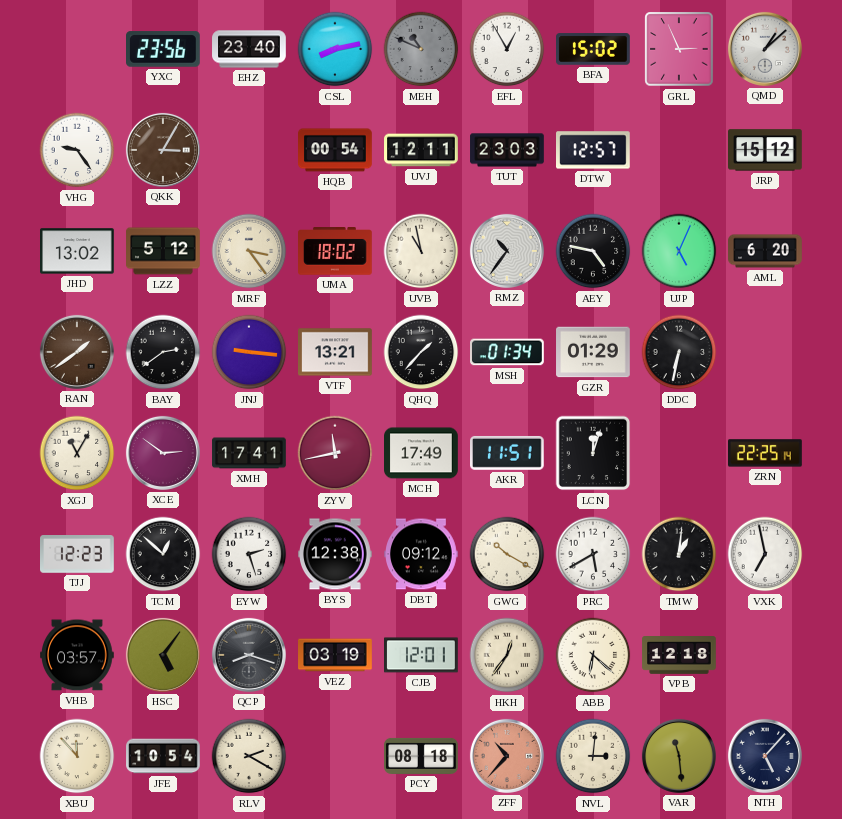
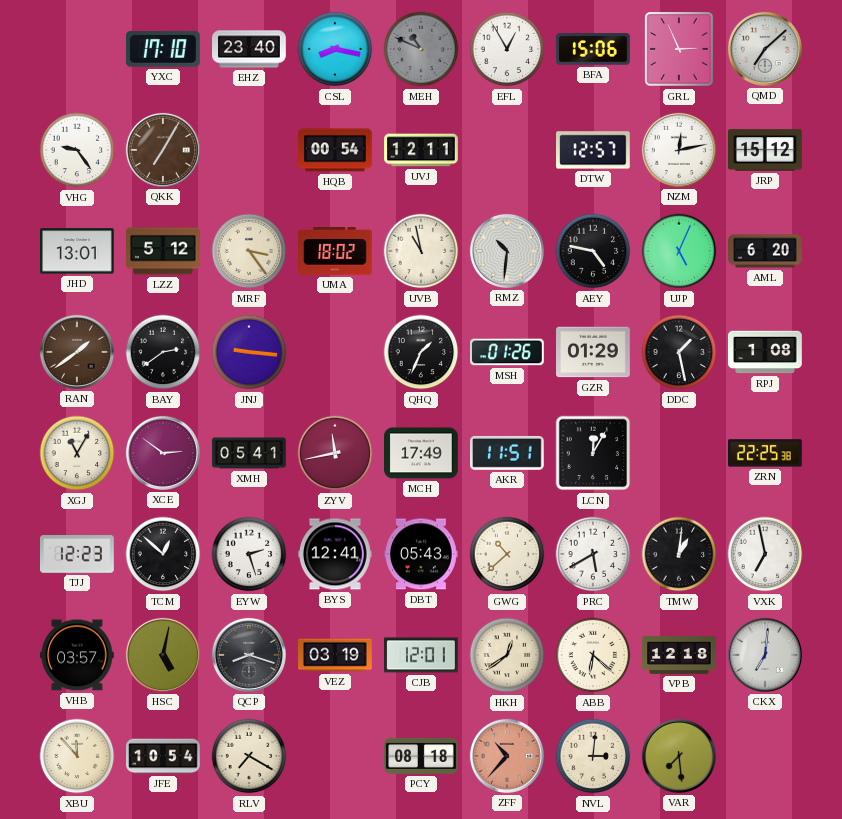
YXC: 23:56 -> 17:10 (164, 49)
CSL: 8:13 -> 8:17 (335, 49)
BFA: 15:02 -> 15:06 (594, 49)
QMD: 1:08 -> 7:08 (765, 49)
QKK: 3:05 -> 7:05 (163, 150)
TUT: 23:03 -> none (507, 150)
NZM: none -> 12:13 (679, 150)
JHD: 13:02 -> 13:01 (78, 251)
RMZ: 10:36 -> 10:31 (507, 251)
VTF: 13:21 -> none (336, 352)
QHQ: 1:37 -> 1:34 (421, 352)
MSH: 01:34 -> 01:26 (508, 352)
DDC: 6:32 -> 1:28 (679, 352)
RPJ: none -> 1:08 (765, 352)
XMH: 17:41 -> 05:41 (249, 453)
LCN: 12:03 -> 12:05 (593, 453)
ZRN: 22:25:14 -> 22:25:38 (766, 453)
BYS: 12:38 -> 12:41 (335, 554)
DBT: 09:12 -> 05:43 (422, 554)
GWG: 10:20 -> 10:38 (507, 554)
HSC: 5:06 -> 5:02 (163, 655)
HKH: 12:36 -> 12:39 (507, 655)
CKX: none -> 7:01 (765, 655)
RLV: 2:20 -> 7:20 (249, 756)
VAR: 11:29 -> 7:29 (679, 756)
NTH: 5:07 -> none (765, 756)
